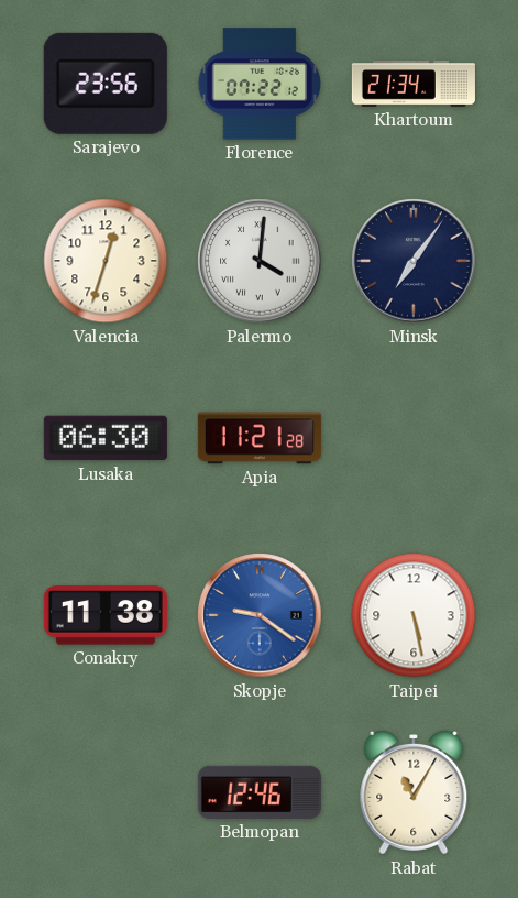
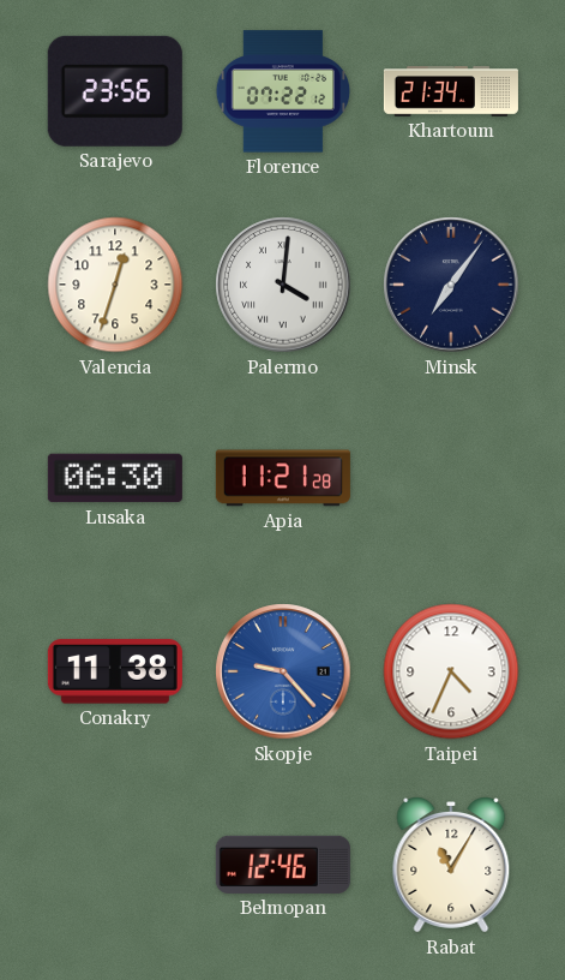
Skopje: 9:21 -> 9:23 (283, 671)
Taipei: 5:28 -> 4:34 (451, 671)
